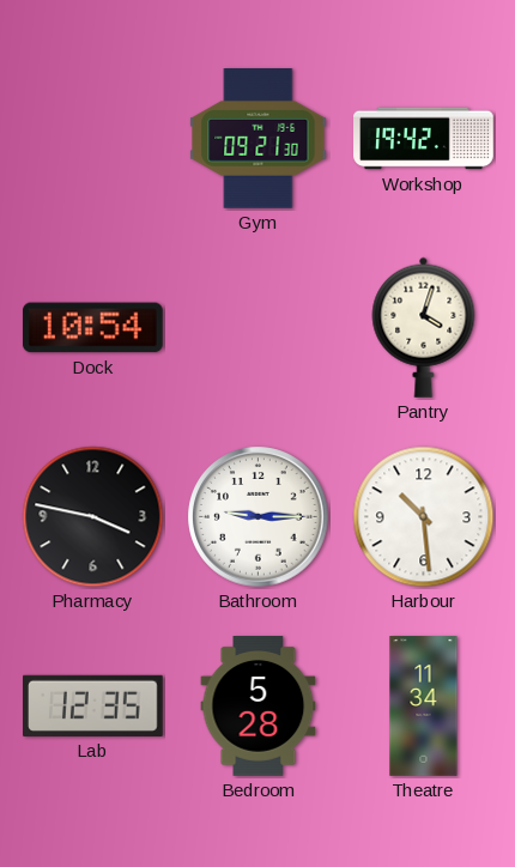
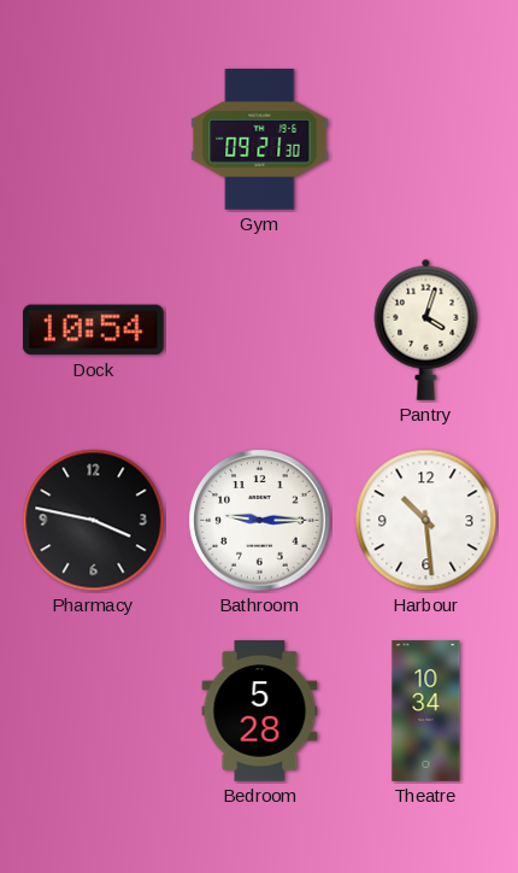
Workshop: 19:42 -> none (424, 139)
Lab: 12:35 -> none (93, 705)
Theatre: 11:34 -> 10:34 (426, 711)
